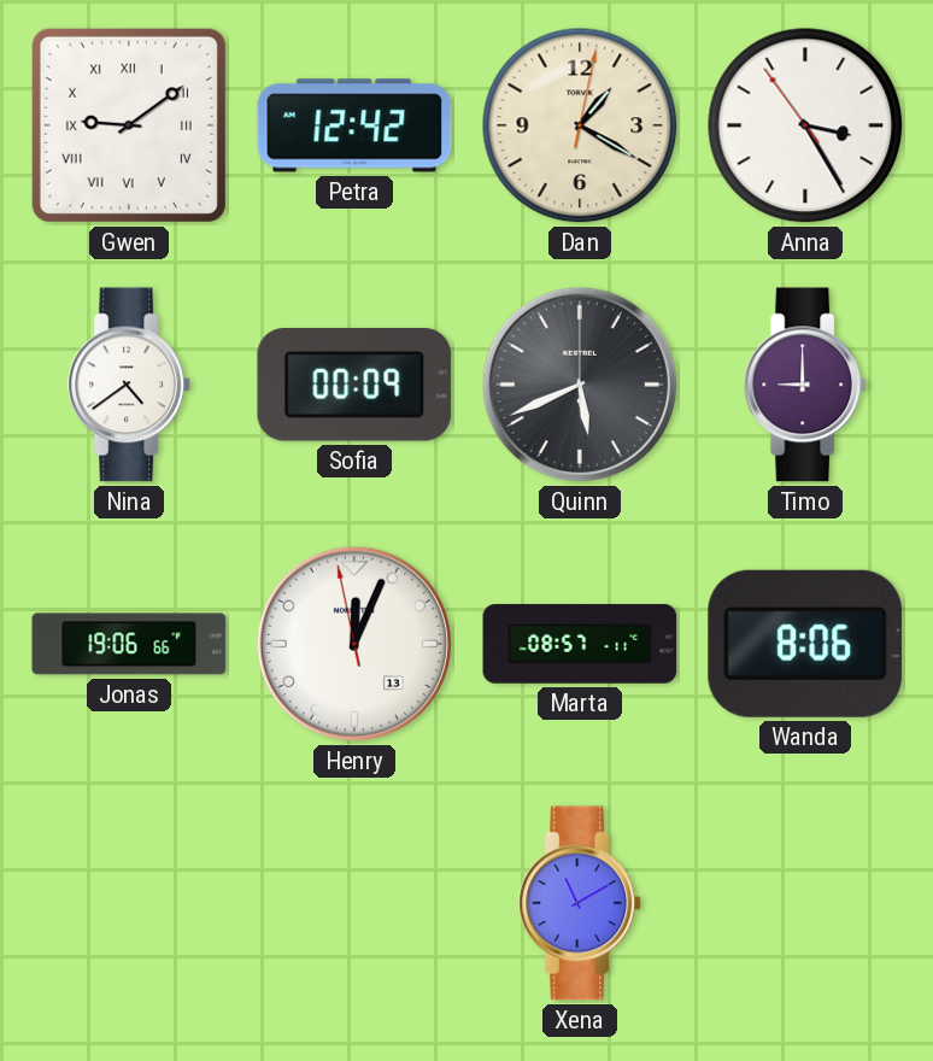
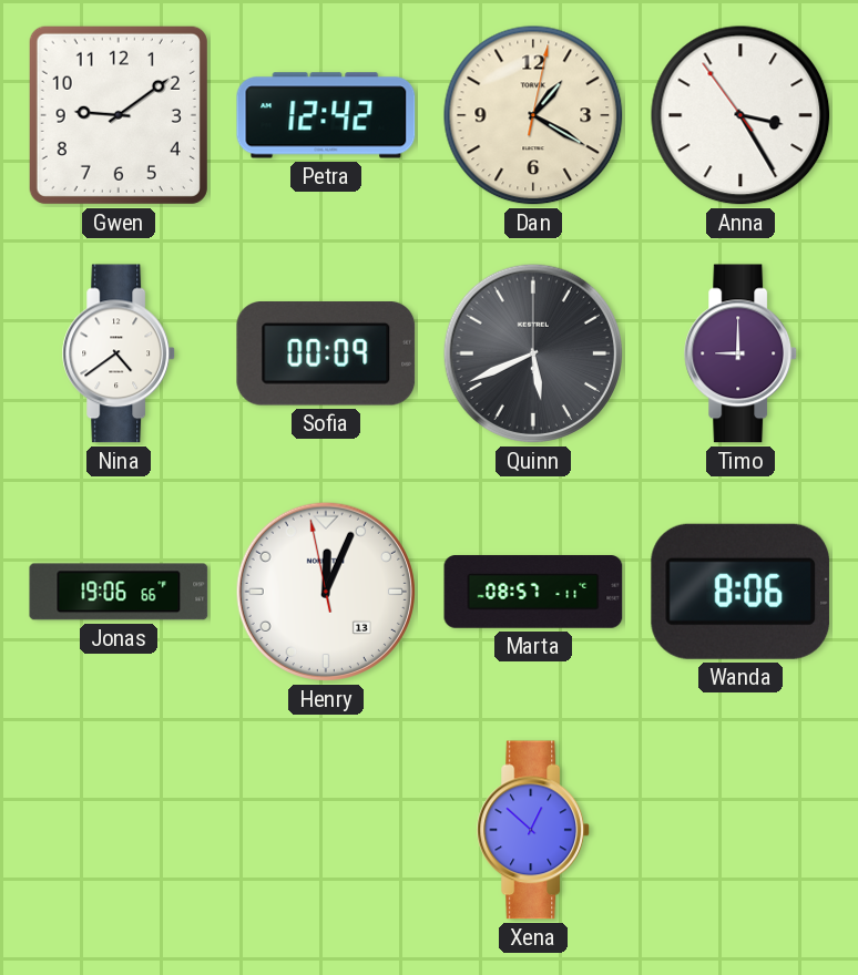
Gwen numerals: Roman -> Arabic (119, 115)
Xena: 11:10 -> 12:52 (534, 830)
